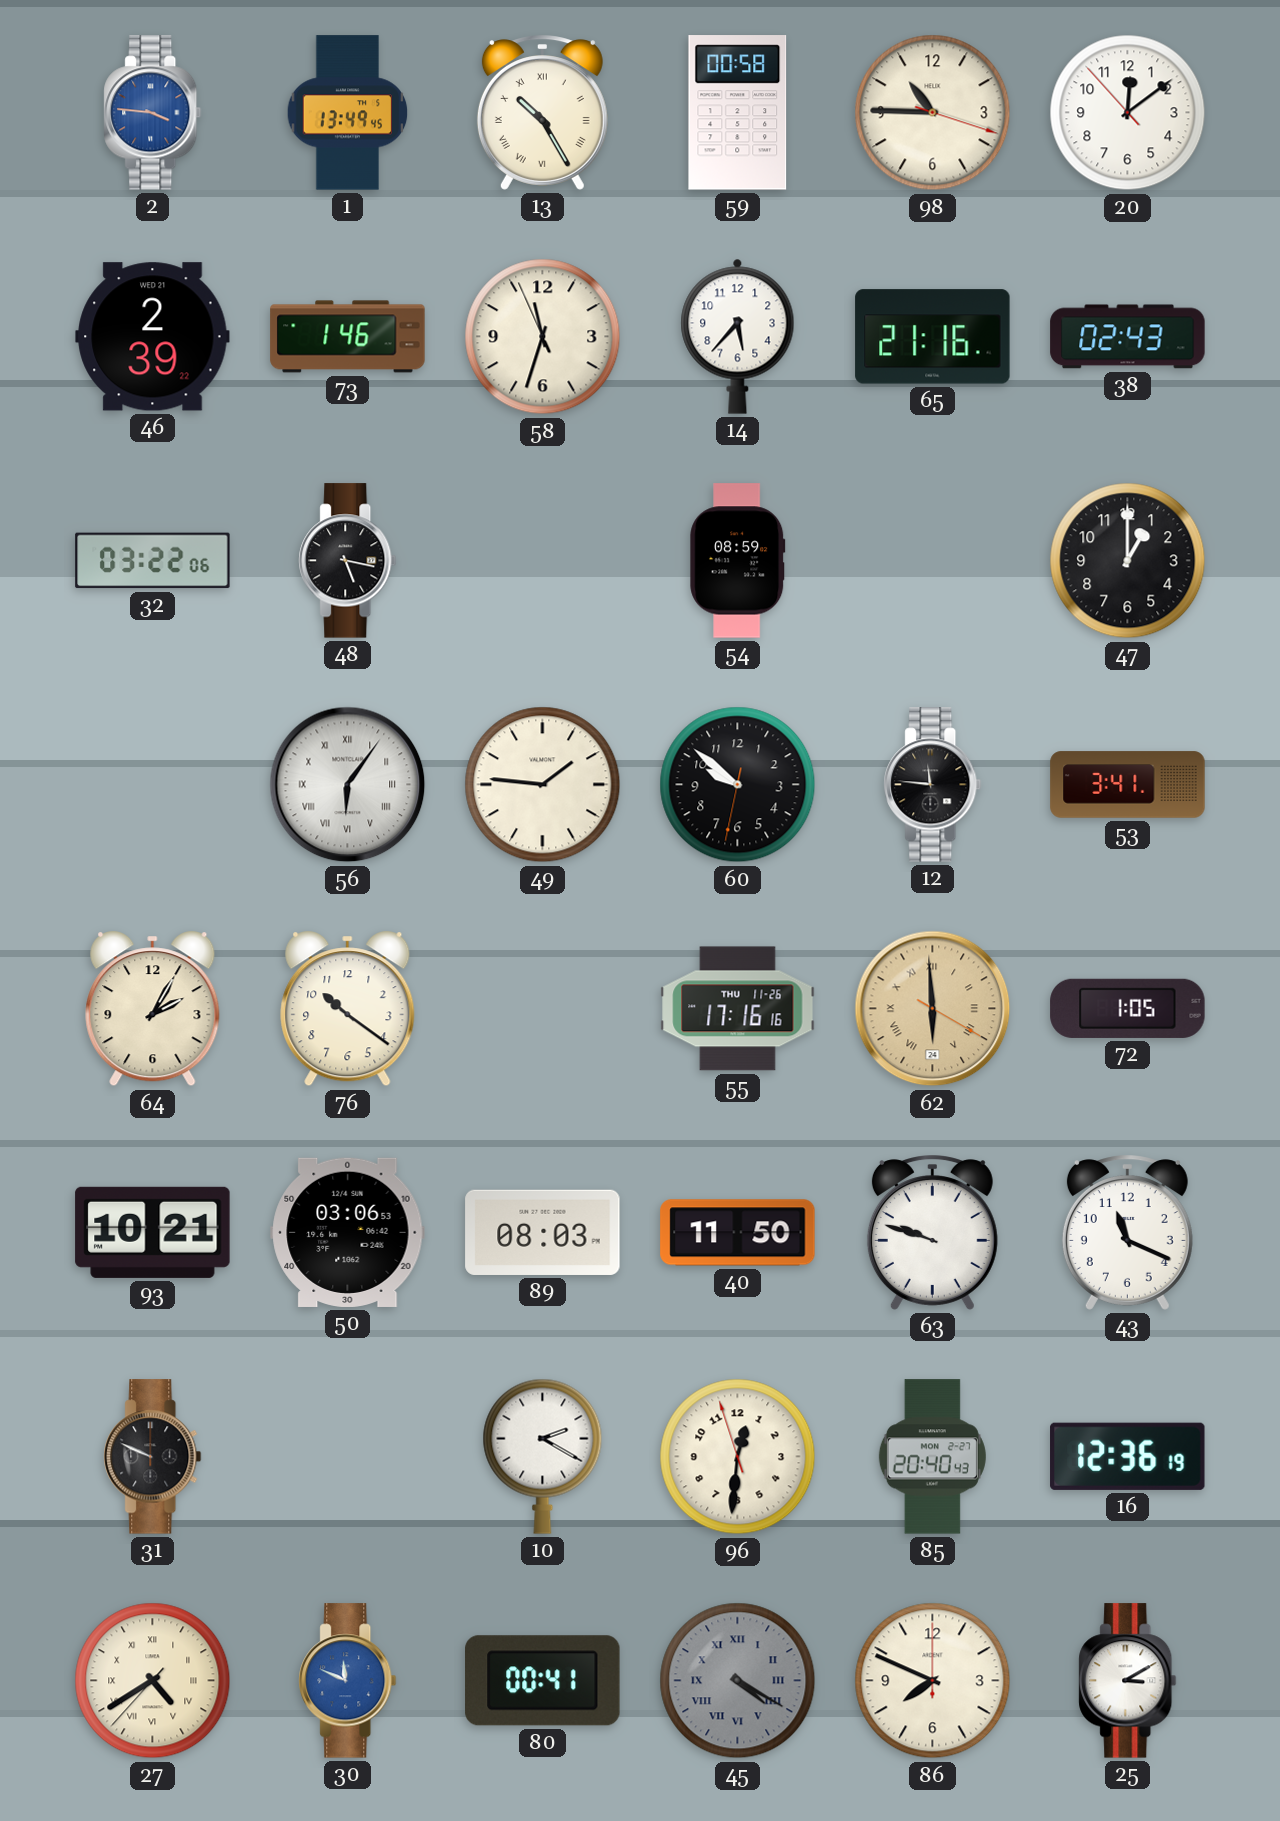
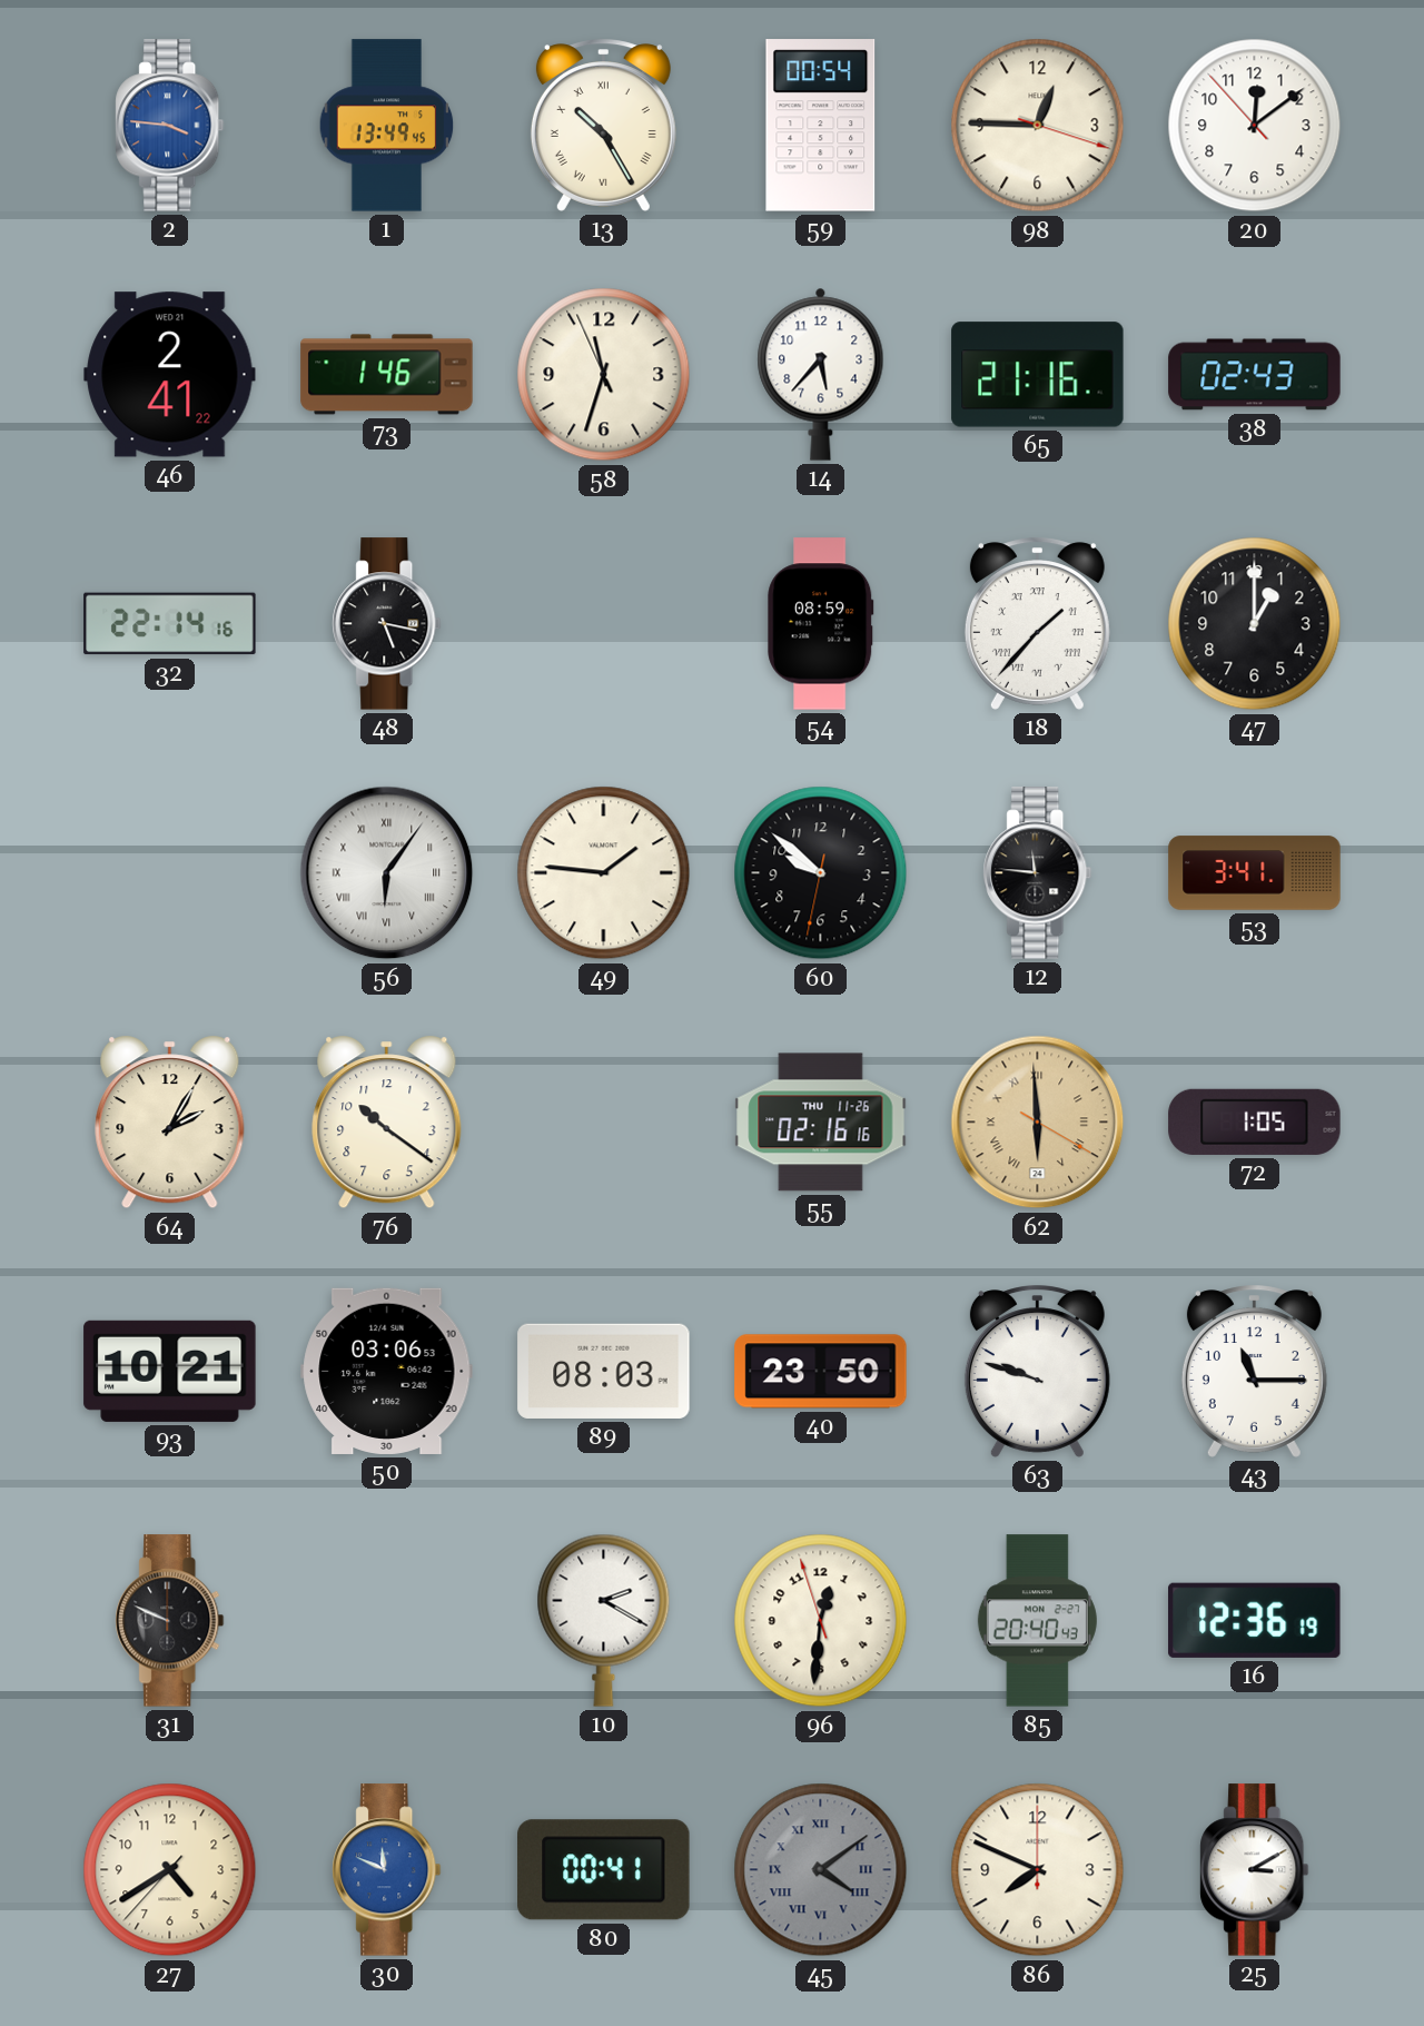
59: 00:58 -> 00:54 (821, 126)
98: 10:45 -> 12:45 (1038, 126)
46: 2:39 -> 2:41 (170, 375)
32: 03:22 -> 22:14 (170, 624)
18: none -> 1:37 (1037, 624)
55: 17:16 -> 02:16 (821, 1123)
40: 11:50 -> 23:50 (821, 1372)
43: 11:19 -> 11:15 (1254, 1372)
27 numerals: Roman -> Arabic (170, 1870)
45: 4:20 -> 4:09 (821, 1870)
